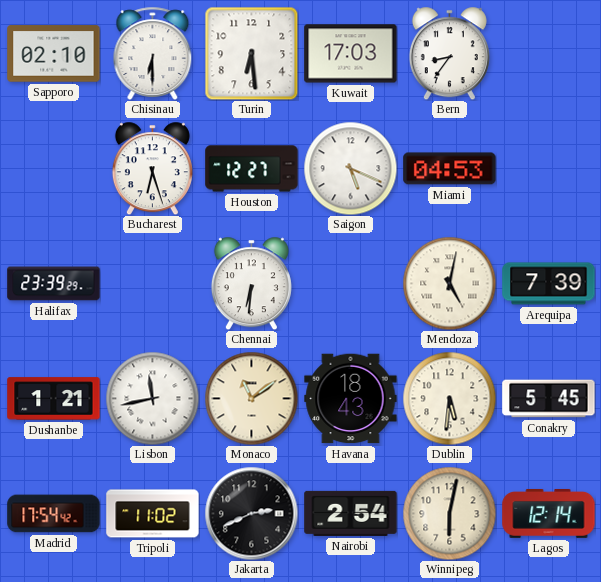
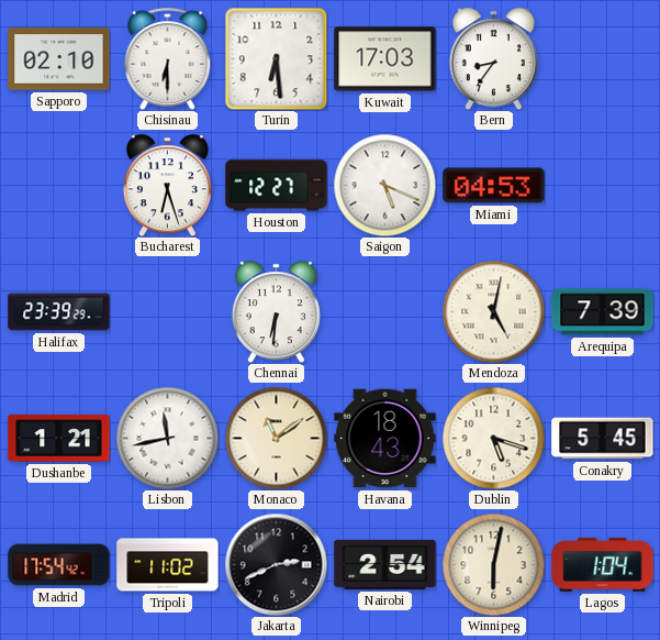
Dublin: 5:31 -> 5:18 (493, 438)
Lagos: 12:14 -> 1:04 (603, 565)
